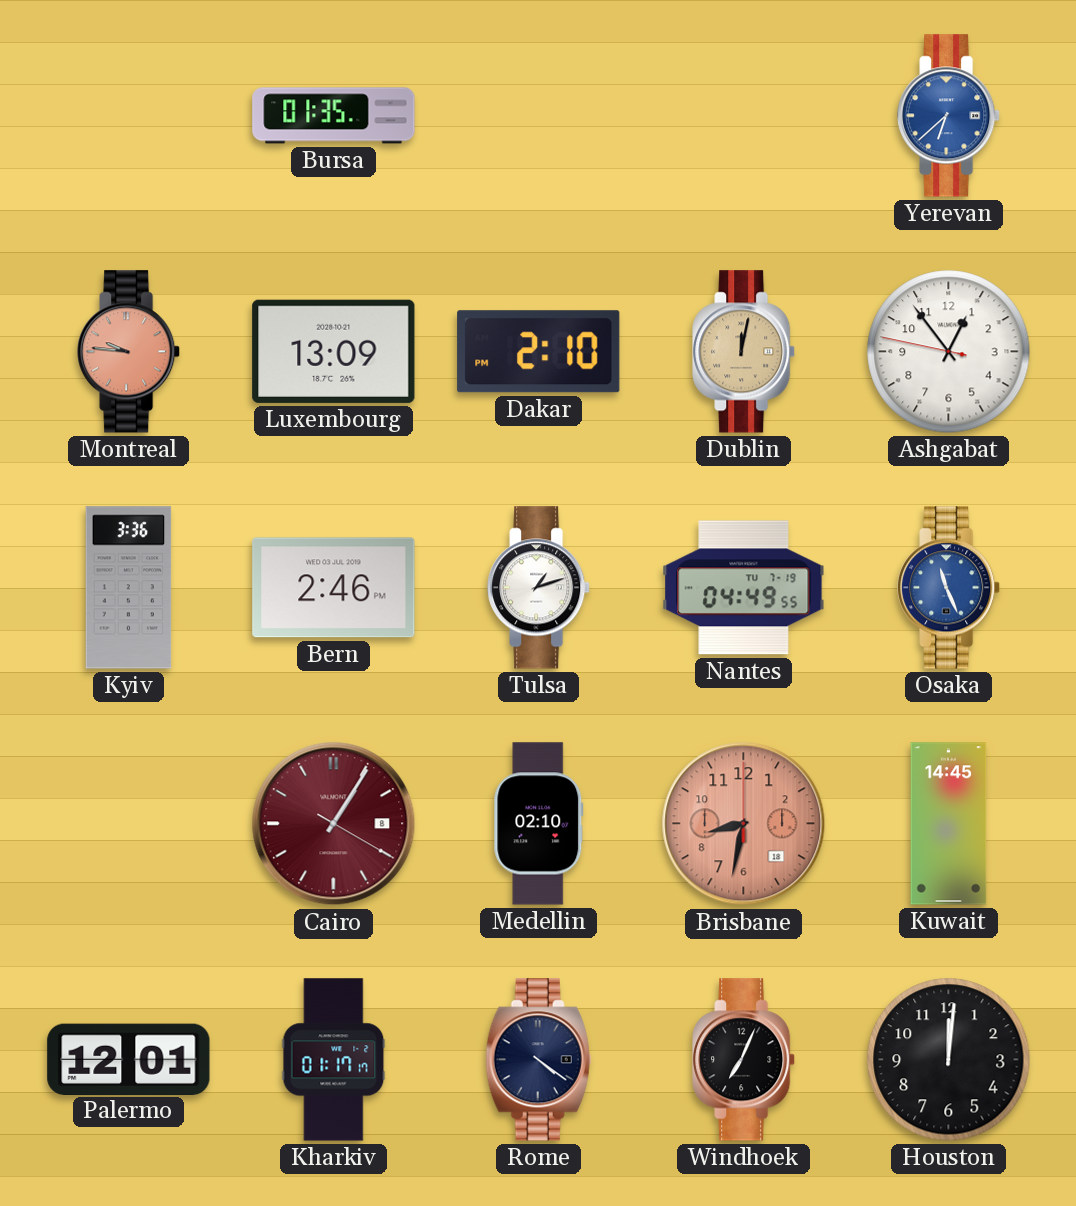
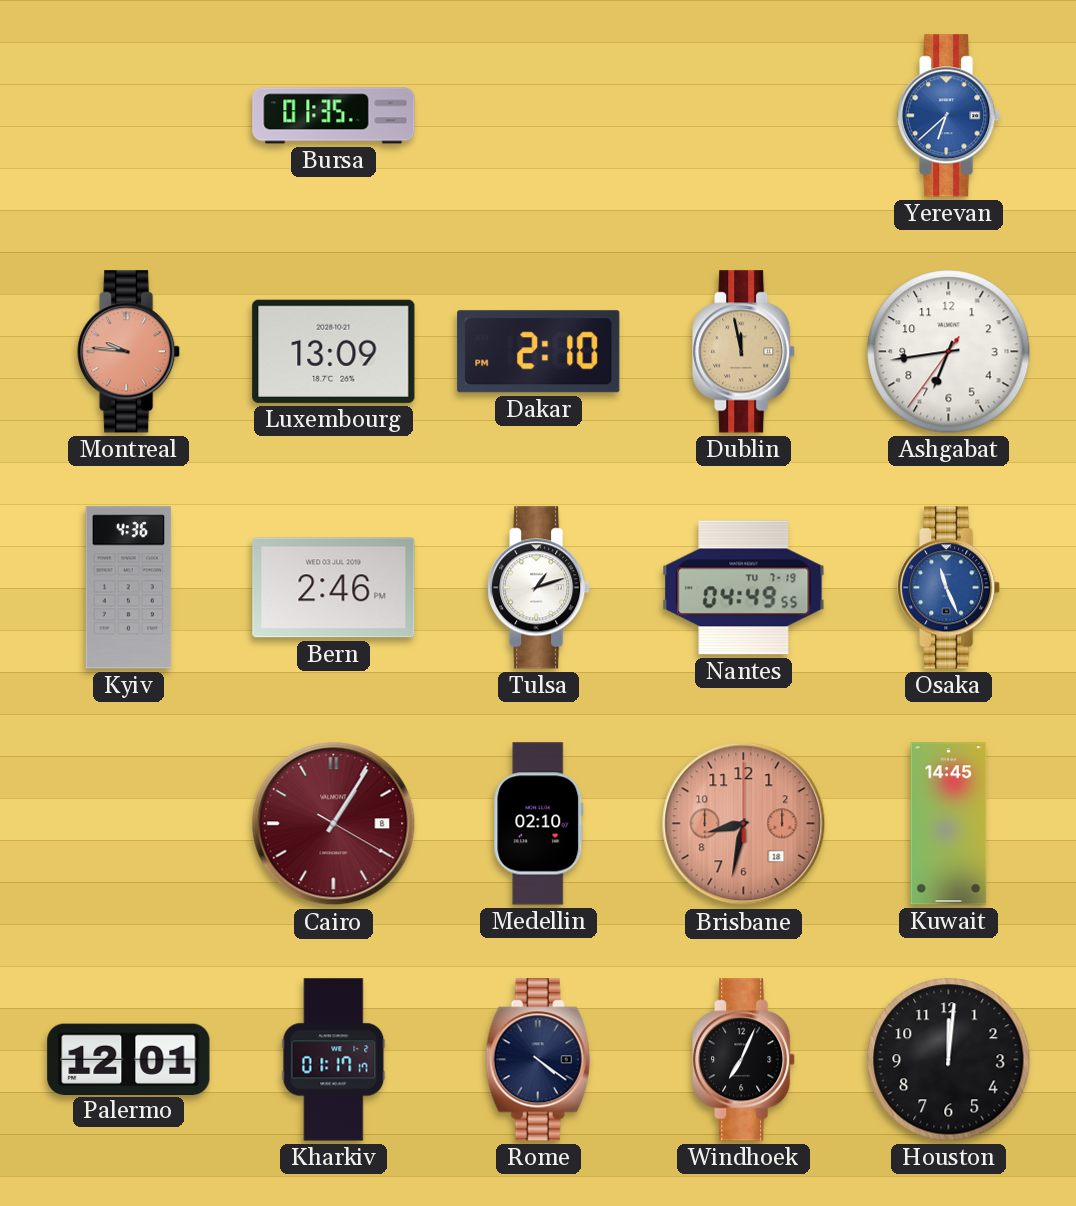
Dublin: 12:02 -> 11:58 (744, 352)
Ashgabat: 12:53 -> 6:43 (949, 352)
Kyiv: 3:36 -> 4:36 (129, 588)
